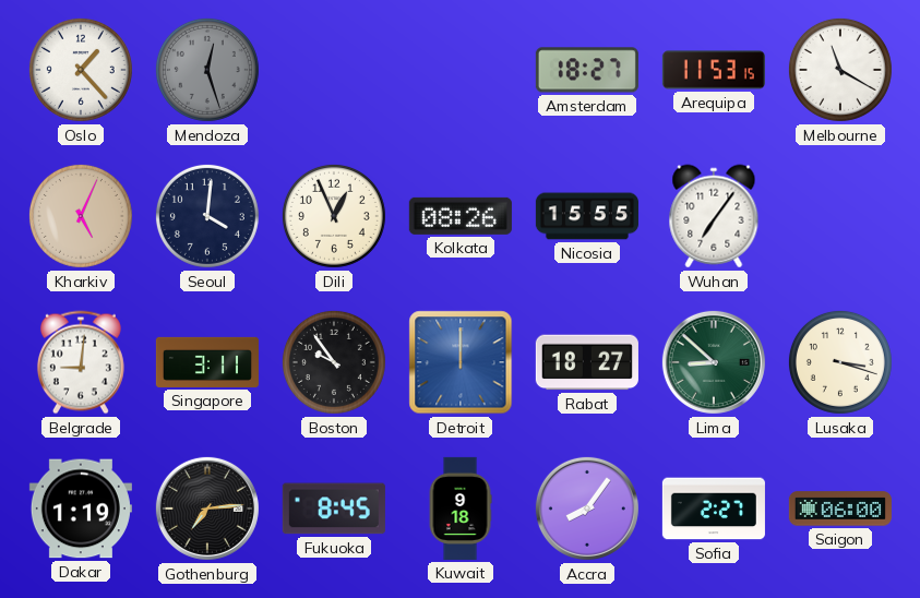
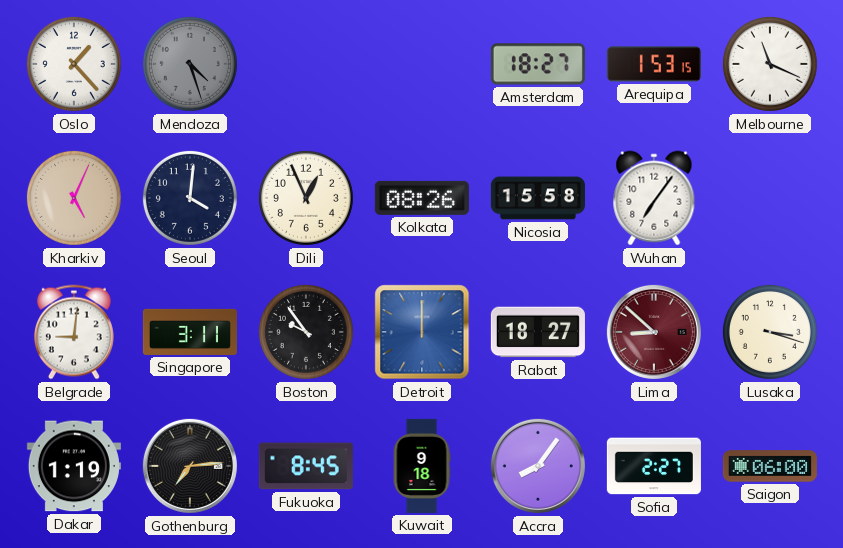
Mendoza: 12:27 -> 4:27 (190, 64)
Arequipa: 11:53 -> 1:53 (654, 64)
Melbourne: 11:20 -> 11:19 (770, 64)
Nicosia: 15:55 -> 15:58 (538, 198)
Lima dial: green -> burgundy (654, 332)
